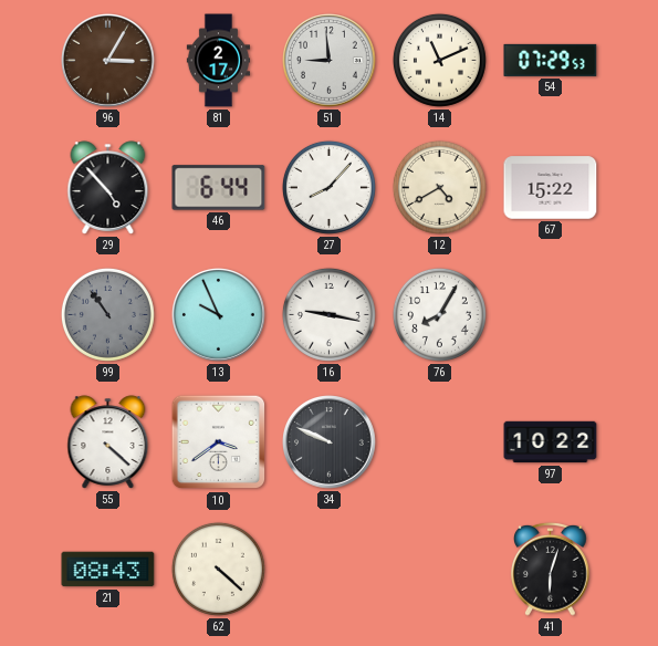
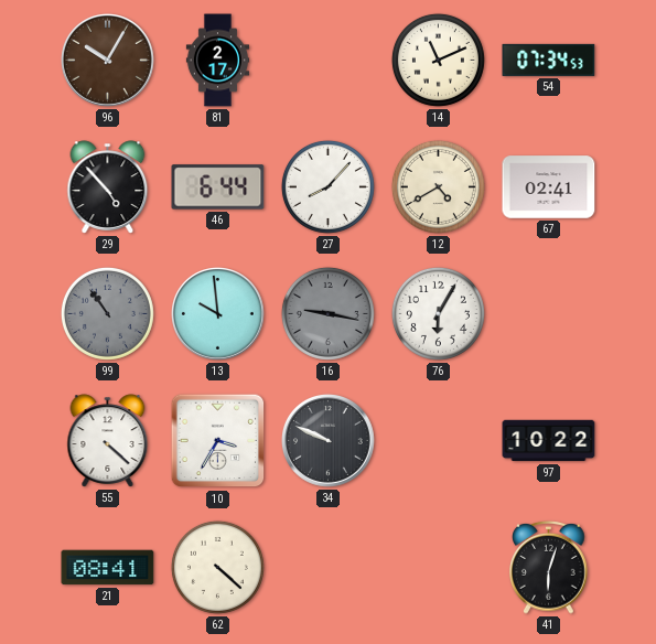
96: 3:05 -> 10:05 (108, 61)
51: 8:59 -> none (330, 61)
54: 07:29 -> 07:34 (549, 60)
67: 15:22 -> 02:41 (549, 187)
13: 9:56 -> 9:59 (218, 314)
16 dial: white -> grey (327, 313)
76: 8:05 -> 6:05 (438, 313)
10: 3:39 -> 3:35 (218, 441)
21: 08:43 -> 08:41 (108, 568)
